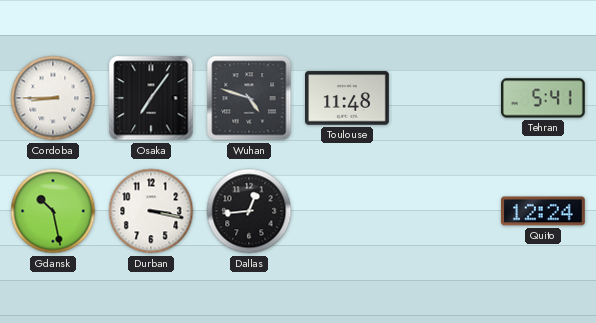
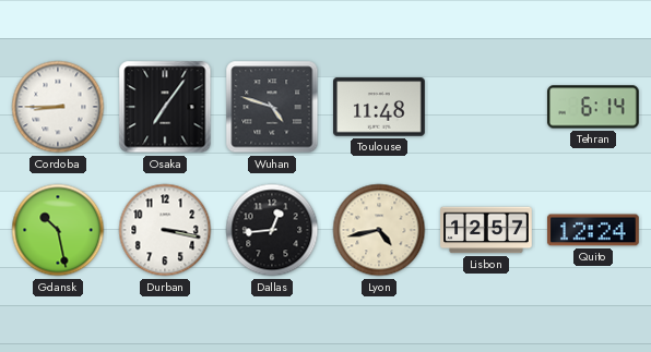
Tehran: 5:41 -> 6:14 (594, 107)
Lyon: none -> 4:43 (379, 230)
Lisbon: none -> 12:57 (486, 230)
